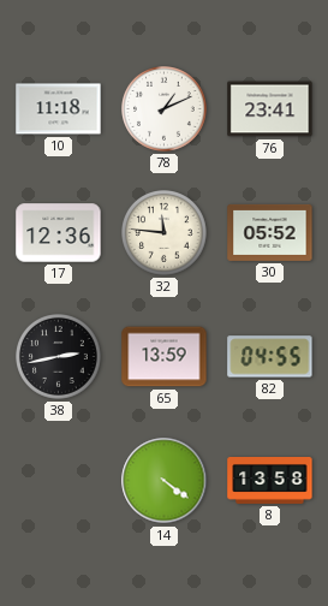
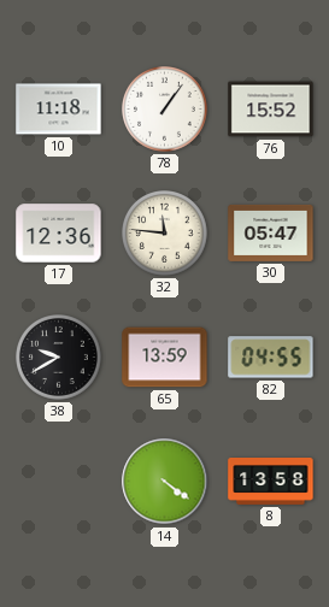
78: 1:11 -> 1:06 (165, 110)
76: 23:41 -> 15:52 (271, 110)
30: 05:52 -> 05:47 (271, 232)
38: 2:43 -> 9:40 (59, 358)
